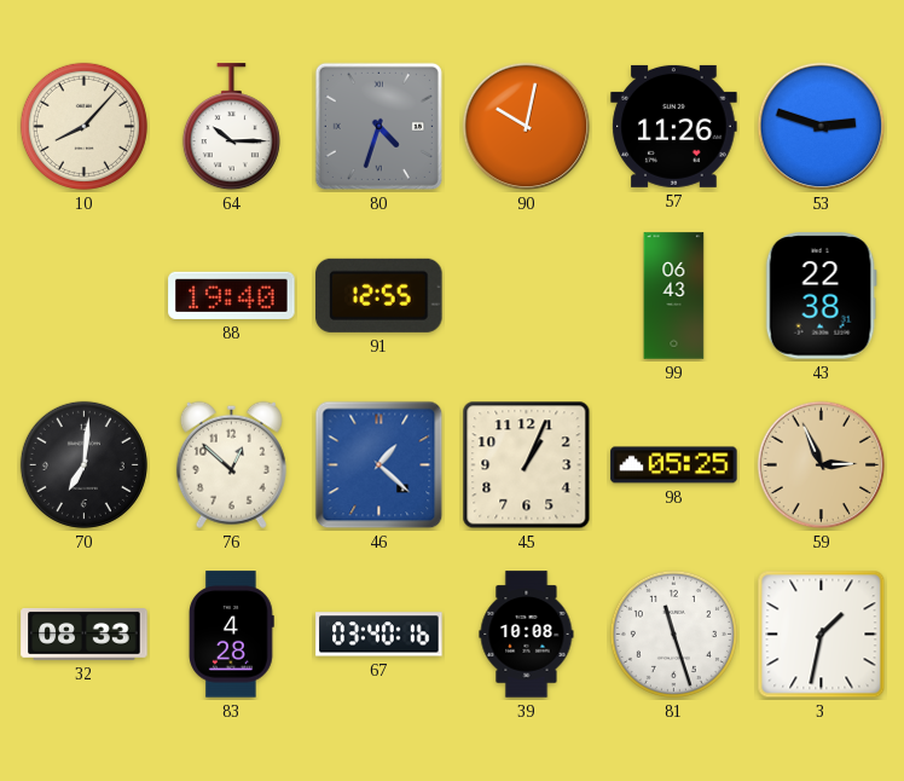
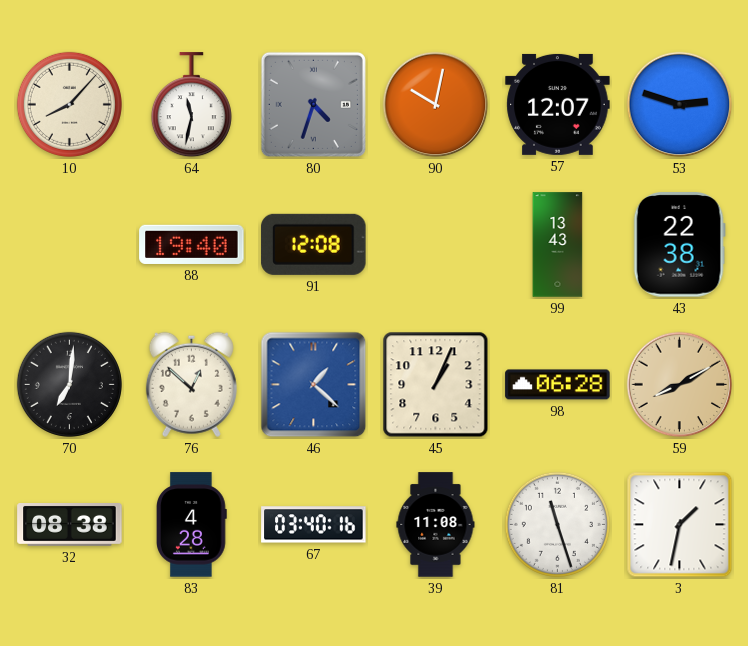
64: 10:15 -> 11:32 (191, 105)
57: 11:26 -> 12:07 (558, 104)
91: 12:55 -> 12:08 (314, 244)
99: 06:43 -> 13:43 (558, 245)
98: 05:25 -> 06:28 (558, 385)
59: 2:56 -> 8:10 (680, 385)
32: 08:33 -> 08:38 (70, 525)
39: 10:08 -> 11:08 (436, 525)
